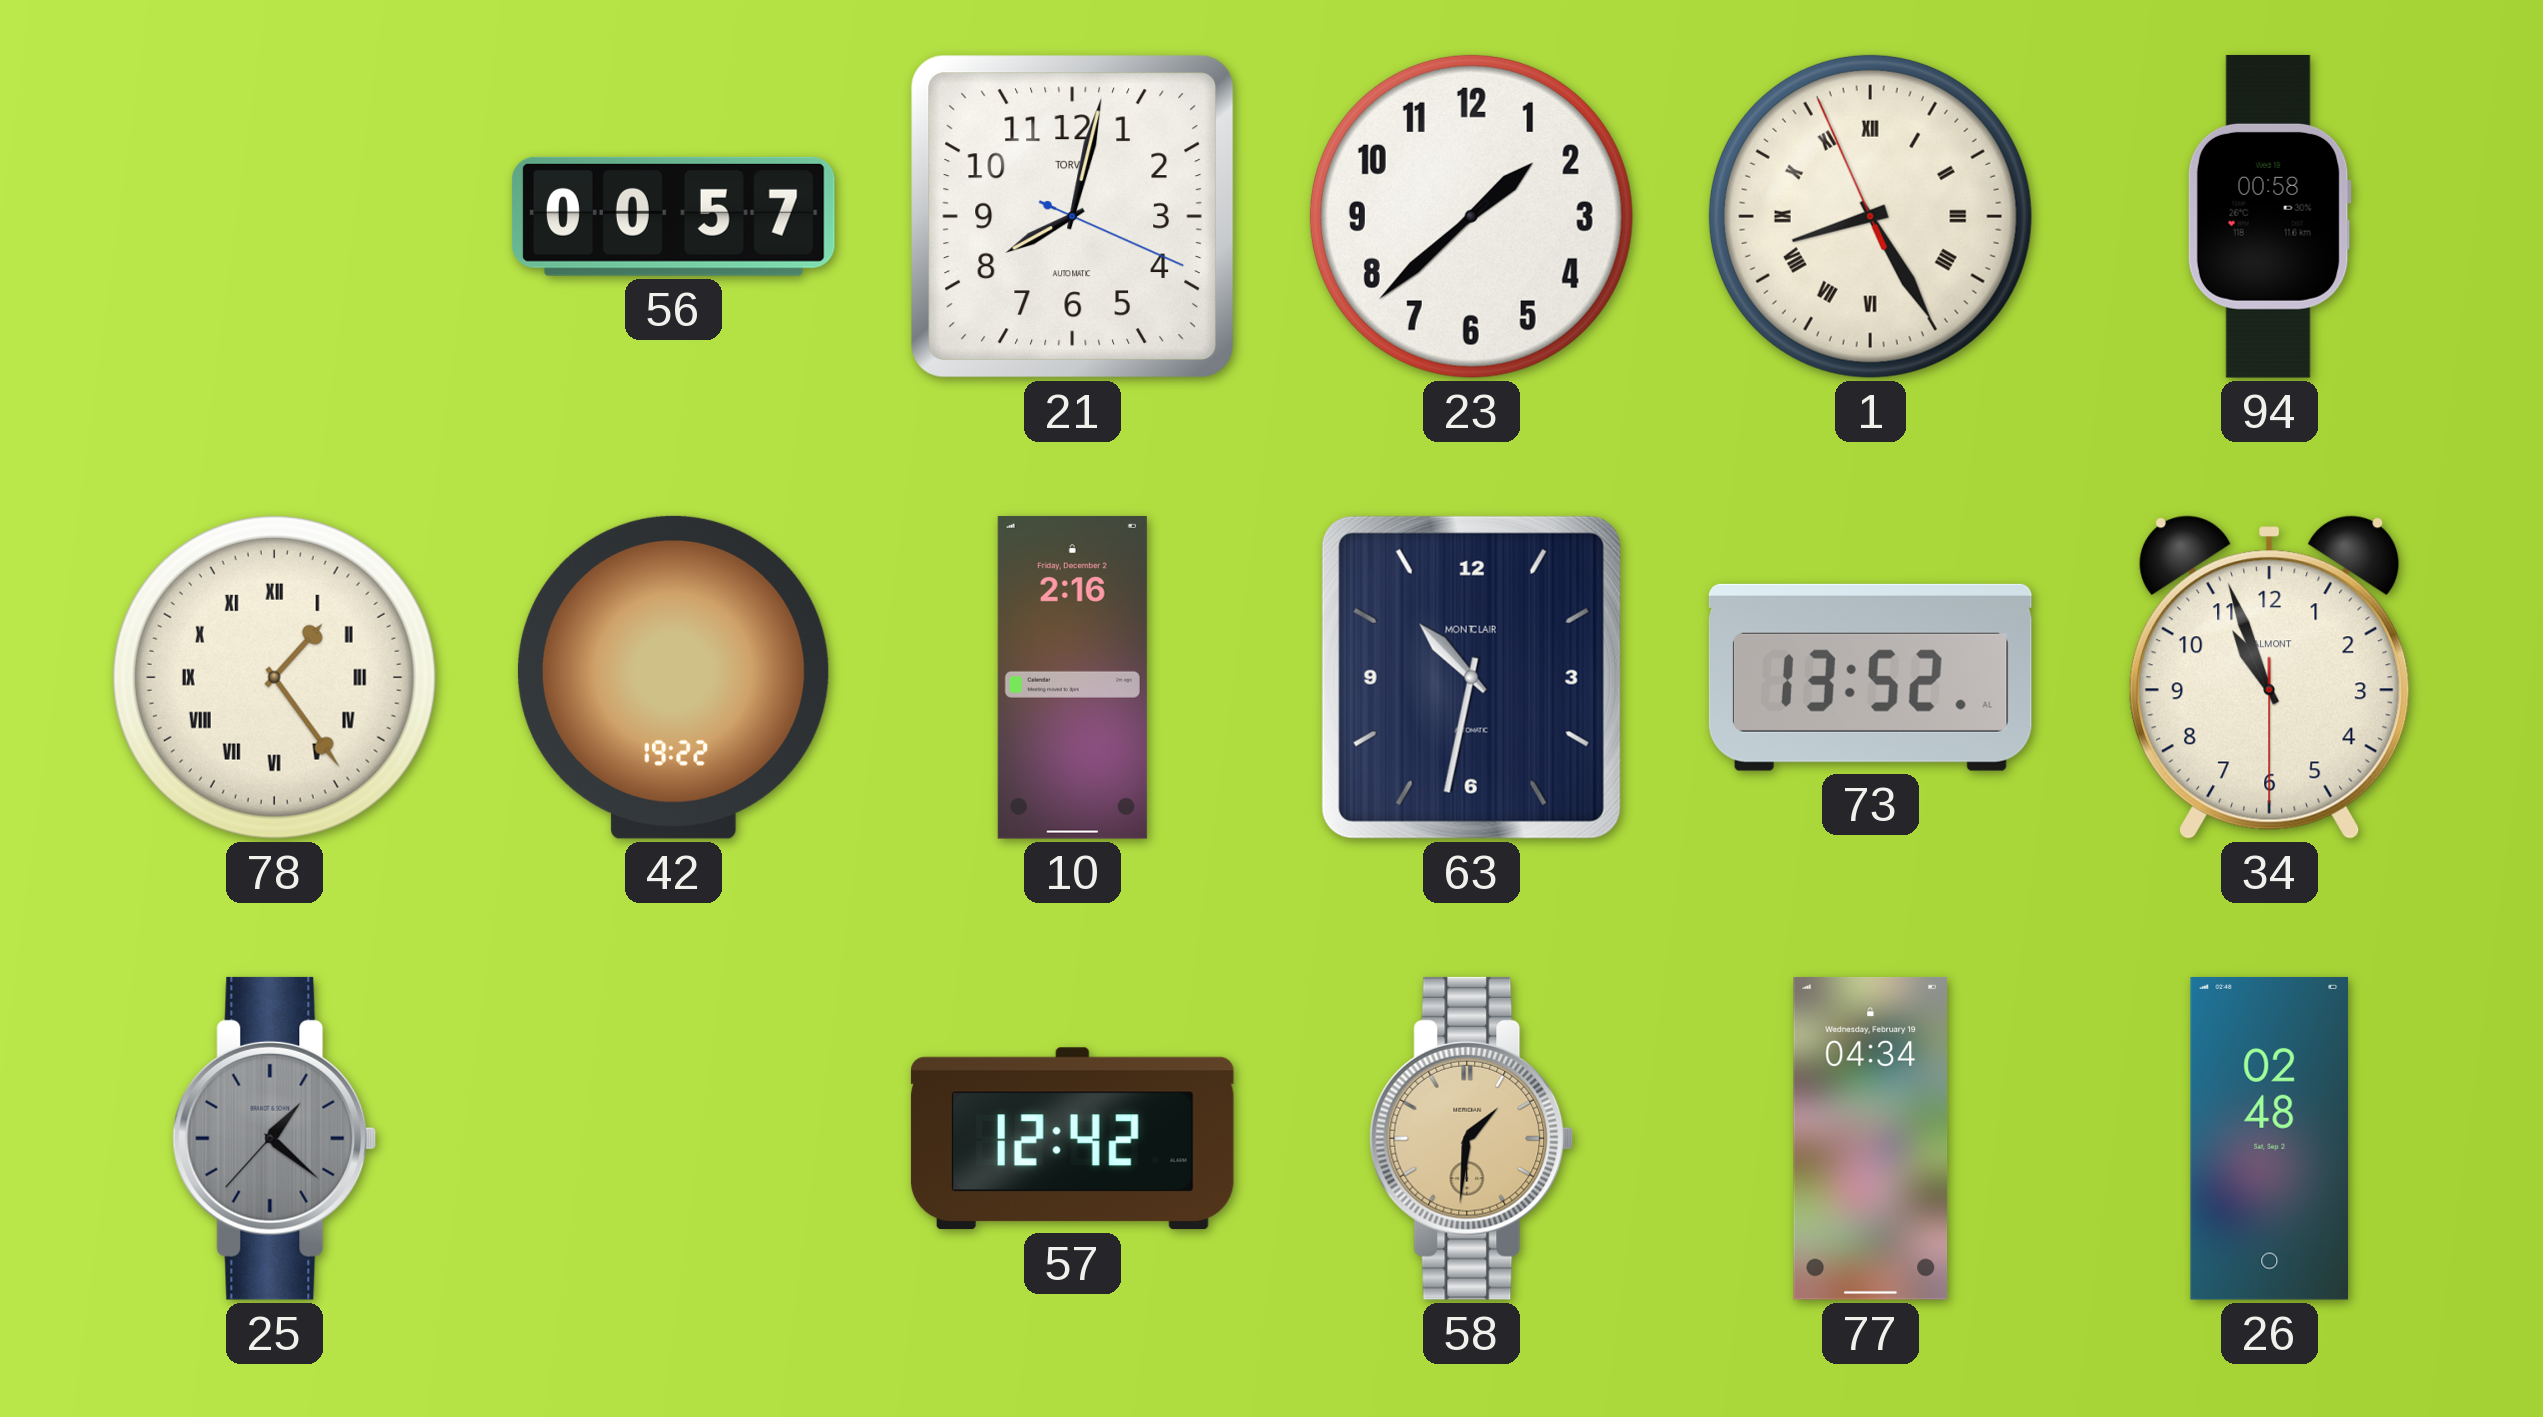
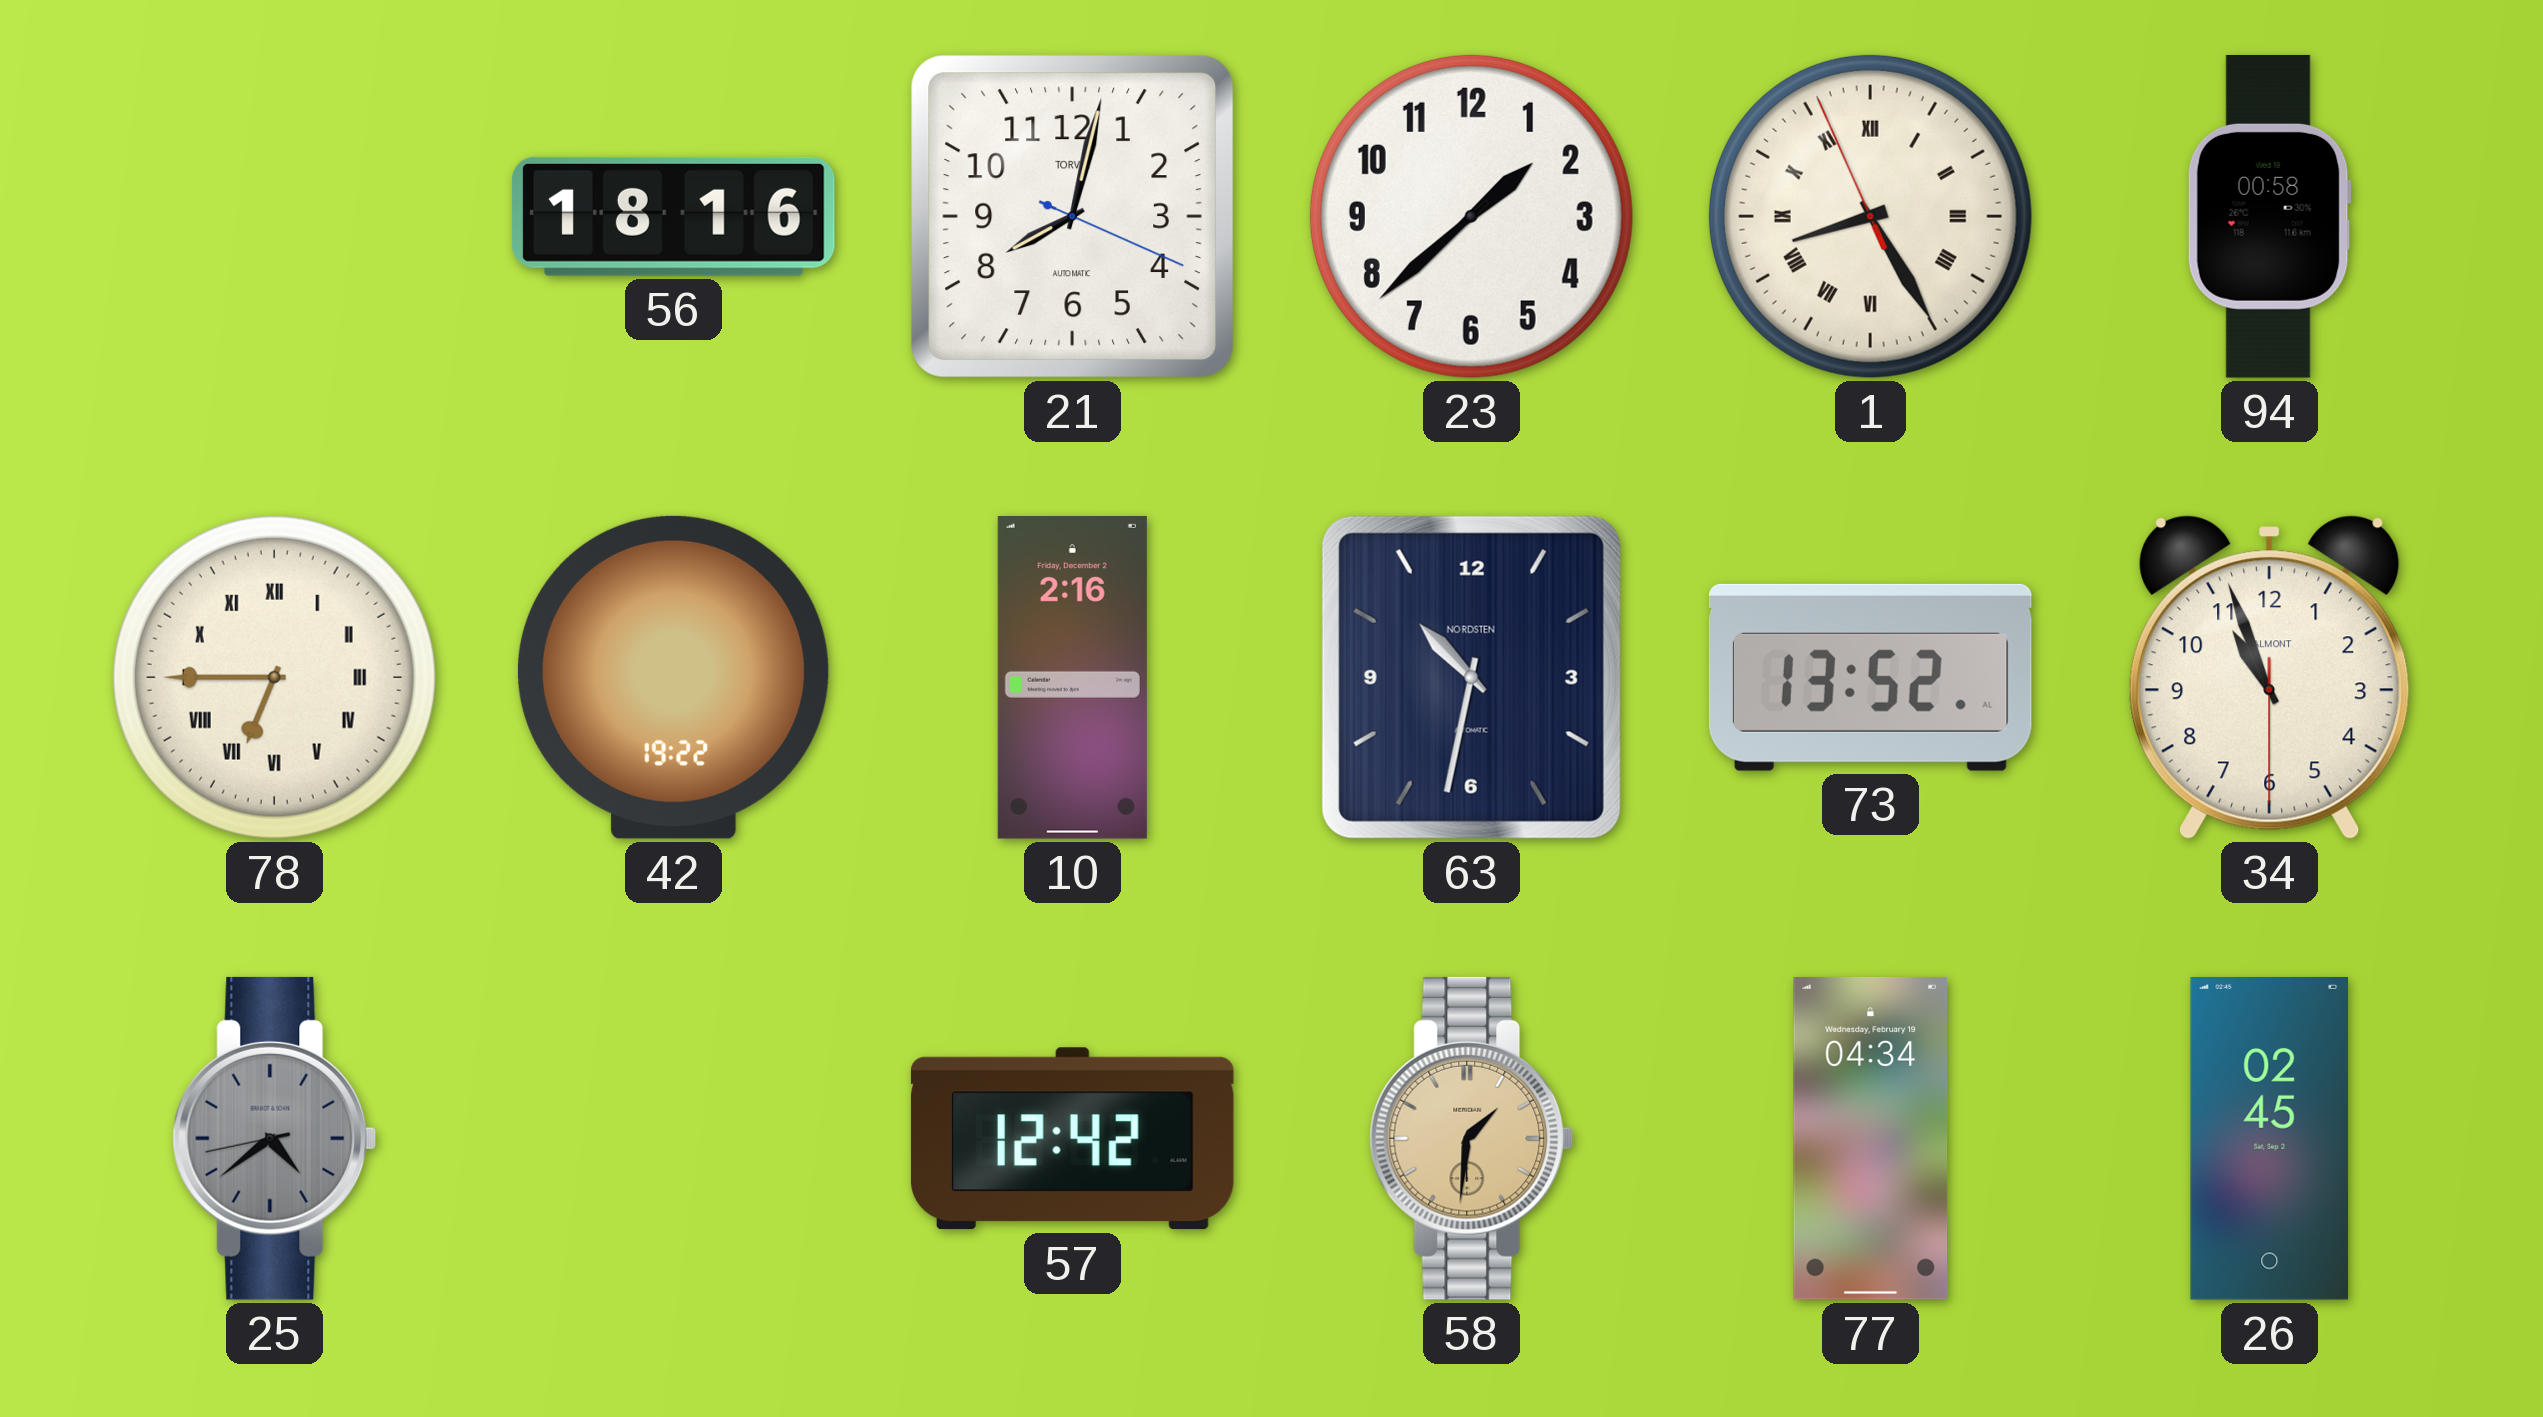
56: 00:57 -> 18:16 (673, 216)
78: 1:24 -> 6:45 (274, 677)
63 brand: MONTCLAIR -> NORDSTEN (1471, 677)
25: 1:21 -> 4:38 (275, 1138)
26: 02:48 -> 02:45 (2270, 1138)
